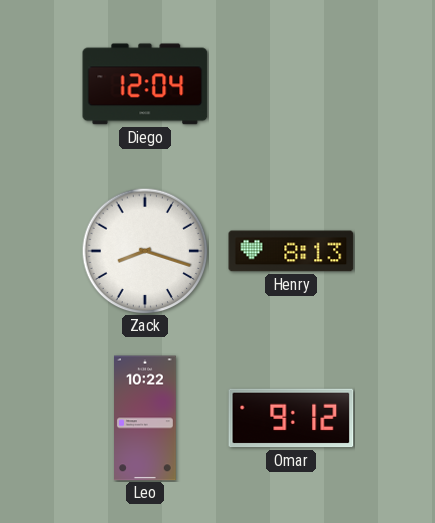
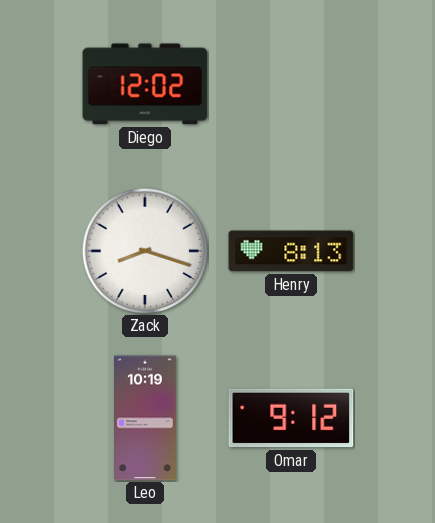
Diego: 12:04 -> 12:02 (145, 84)
Leo: 10:22 -> 10:19 (146, 418)
